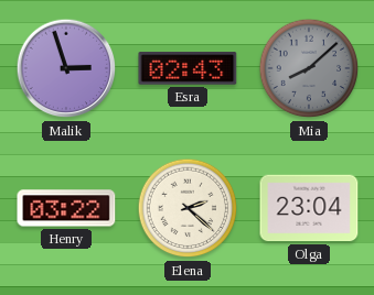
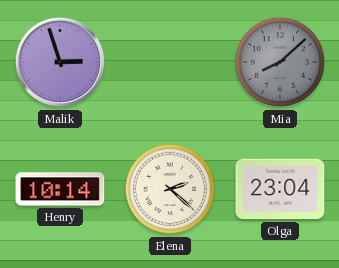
Esra: 02:43 -> none (188, 68)
Henry: 03:22 -> 10:14 (60, 189)
